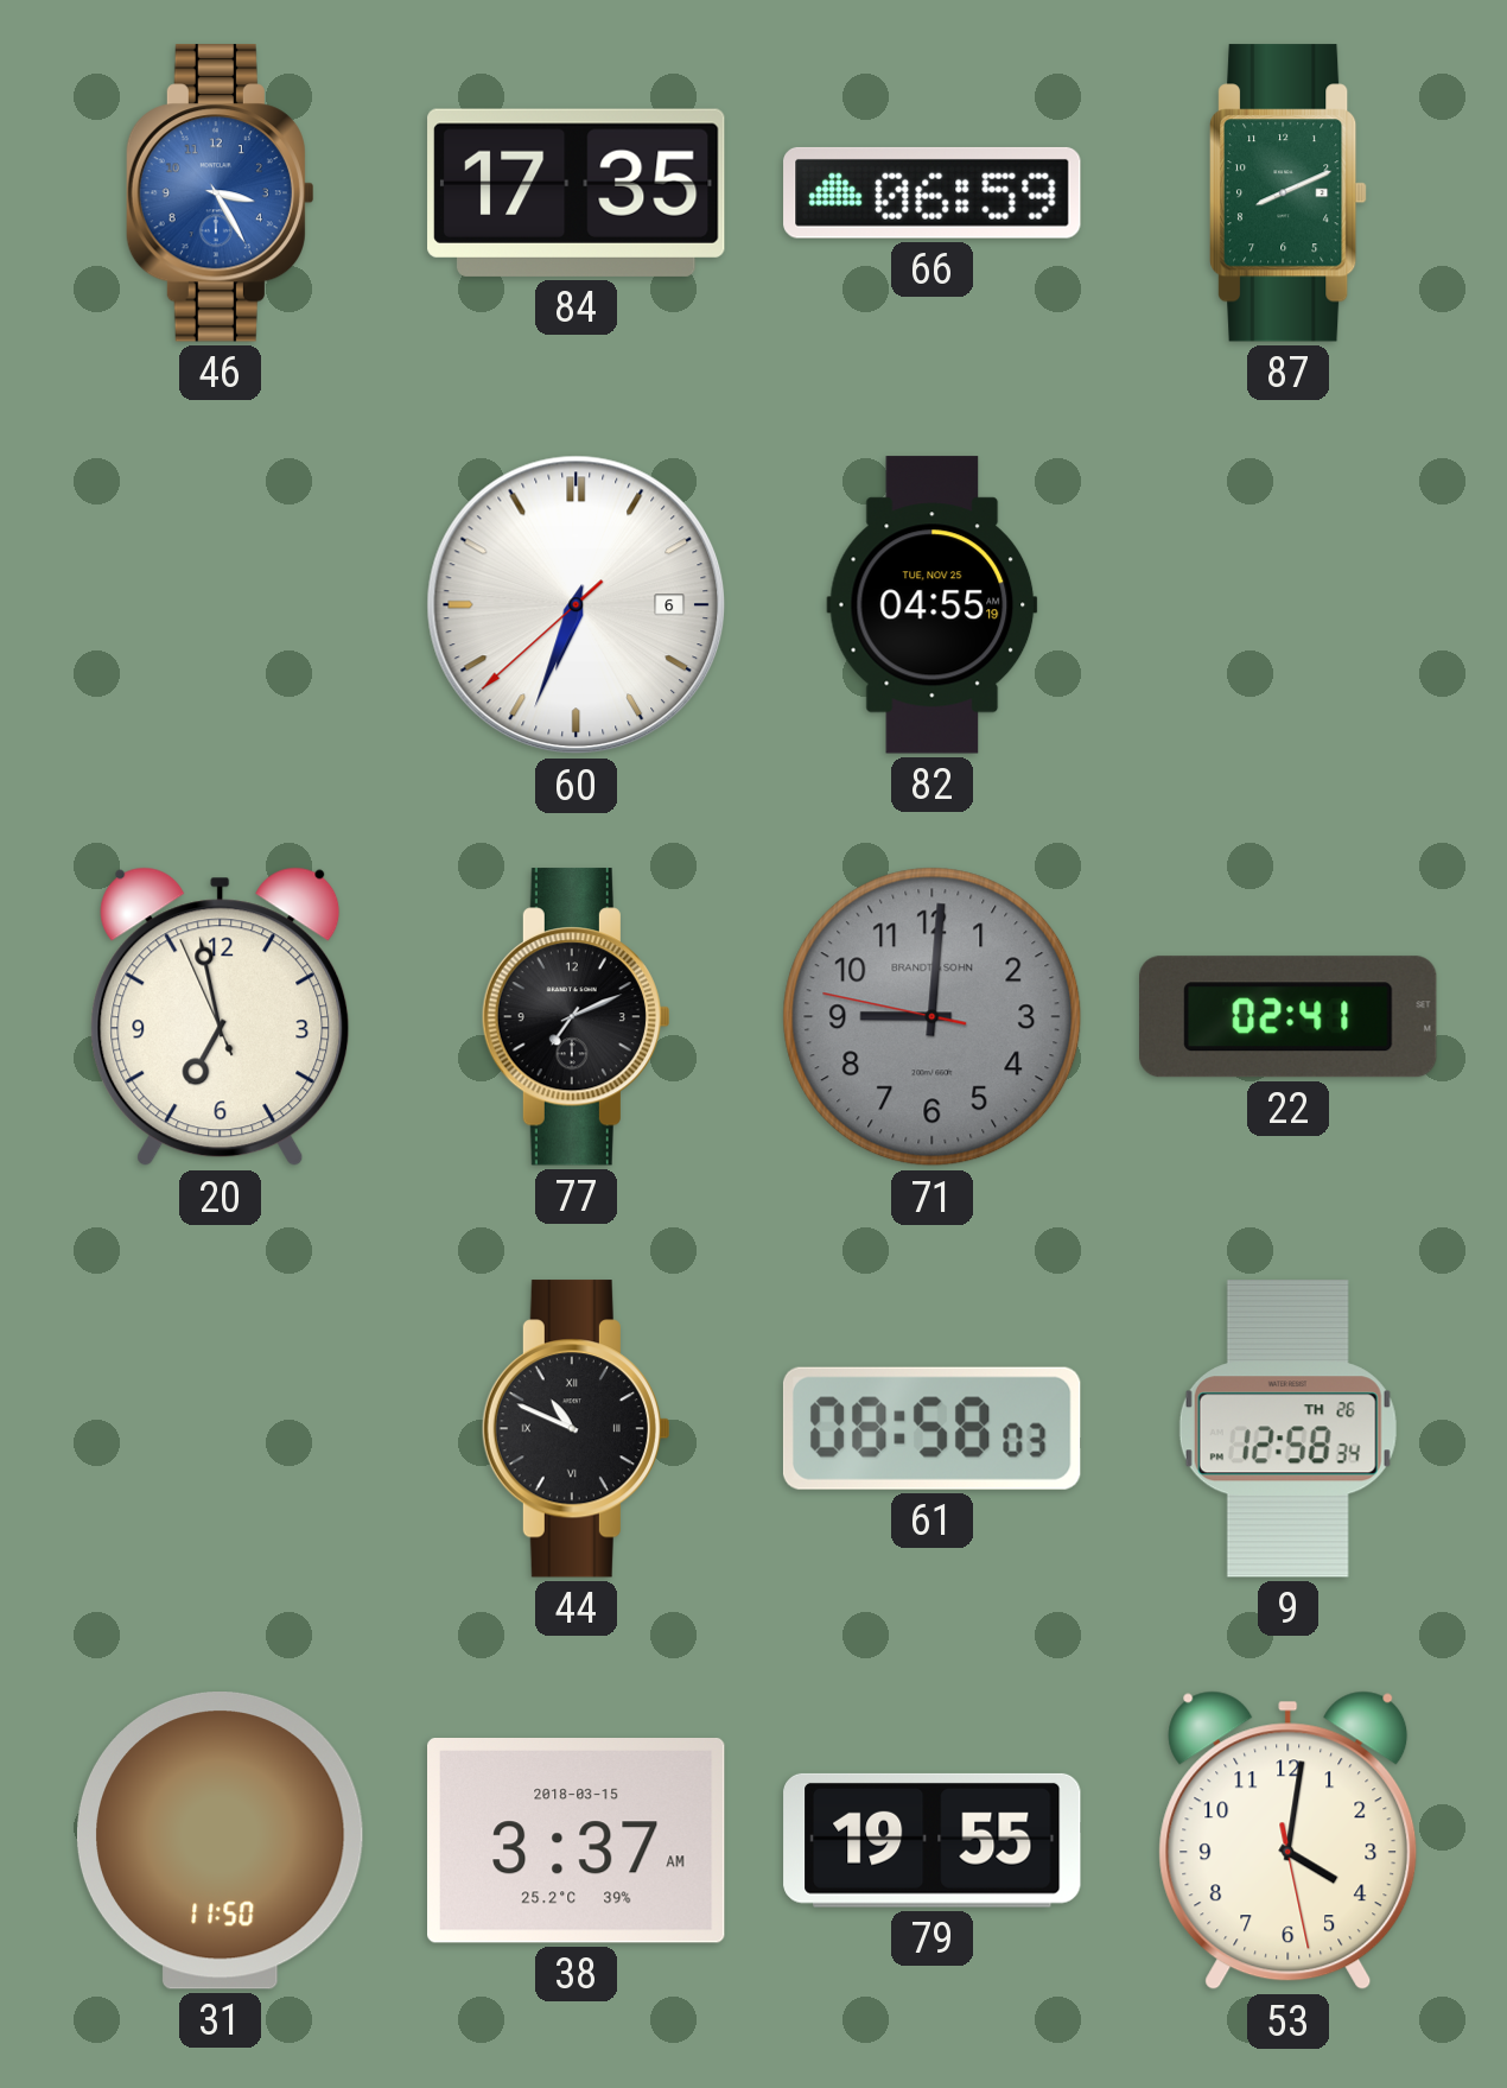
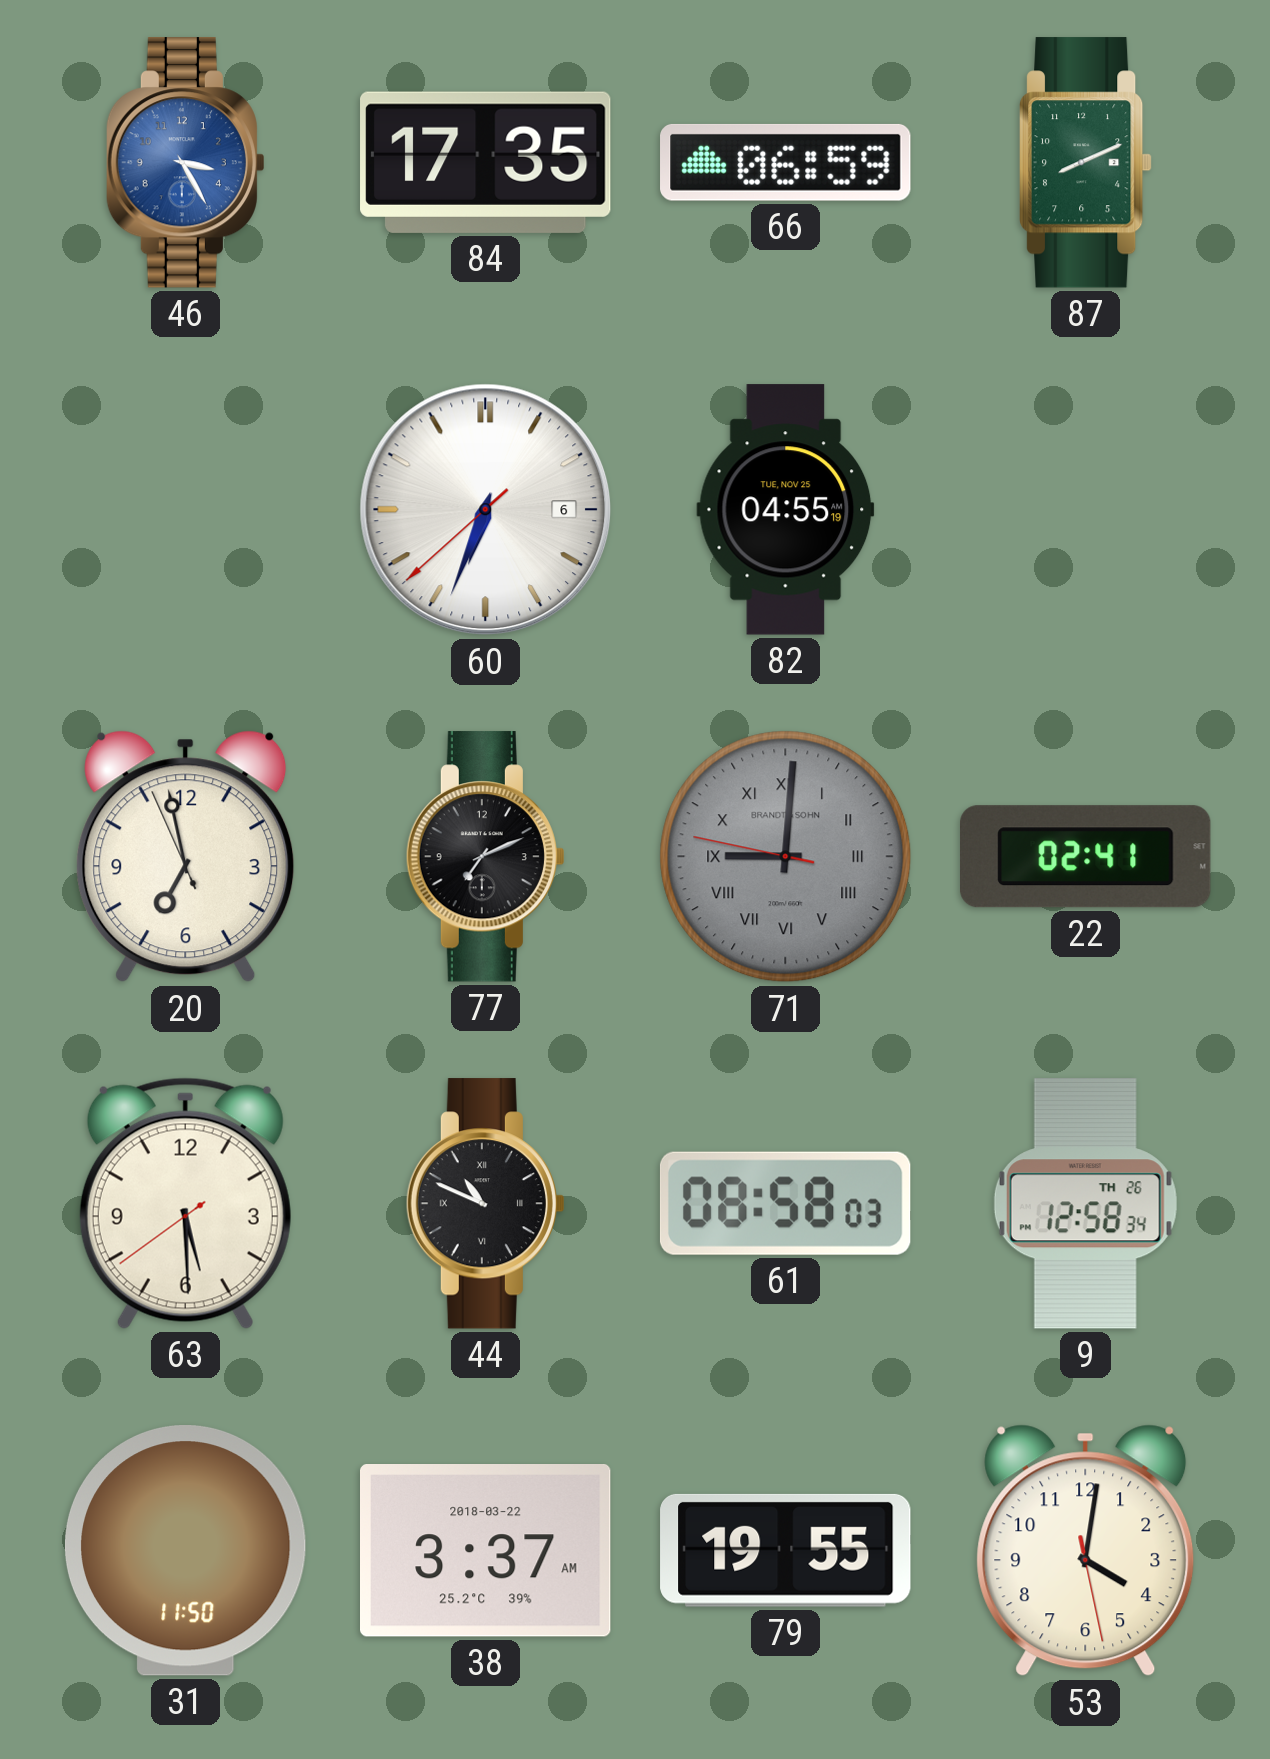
71 numerals: Arabic -> Roman (786, 857)
63: none -> 5:29 (185, 1203)
38 date: 2018-03-15 -> 2018-03-22 (486, 1551)
